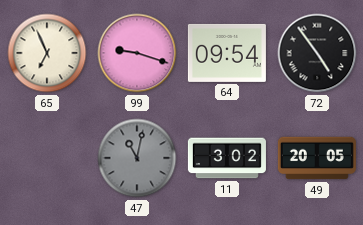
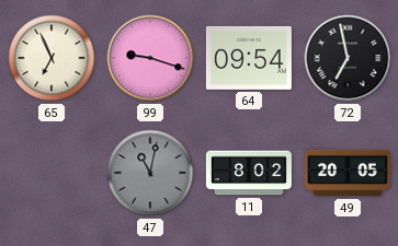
72: 4:54 -> 6:58 (348, 58)
11: 3:02 -> 8:02 (249, 173)
